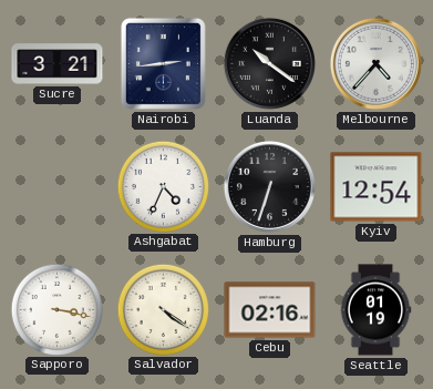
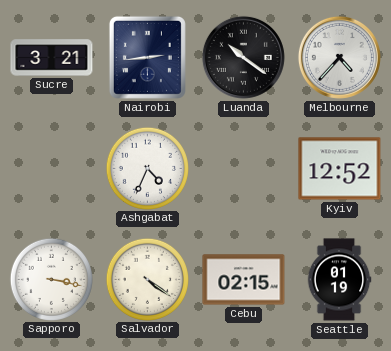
Hamburg: 6:33 -> none (269, 186)
Kyiv: 12:54 -> 12:52 (340, 169)
Cebu: 02:16 -> 02:15 (244, 280)
